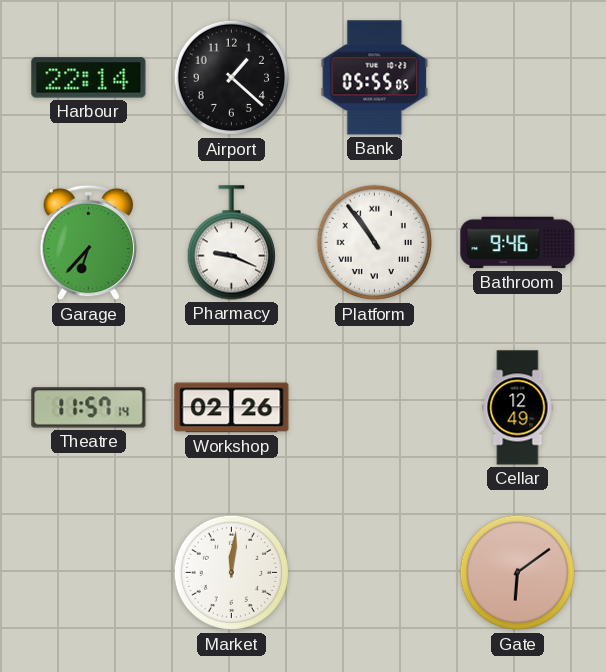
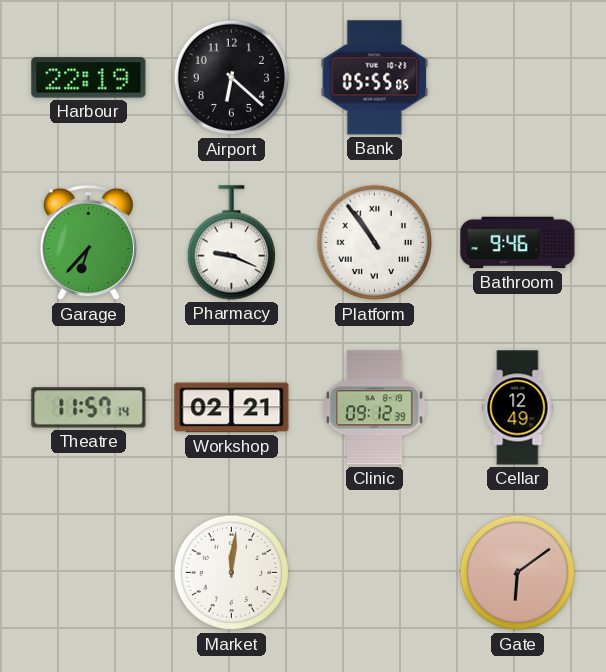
Harbour: 22:14 -> 22:19 (89, 78)
Airport: 1:22 -> 6:22 (232, 78)
Workshop: 02:26 -> 02:21 (232, 408)
Clinic: none -> 09:12 (375, 408)
